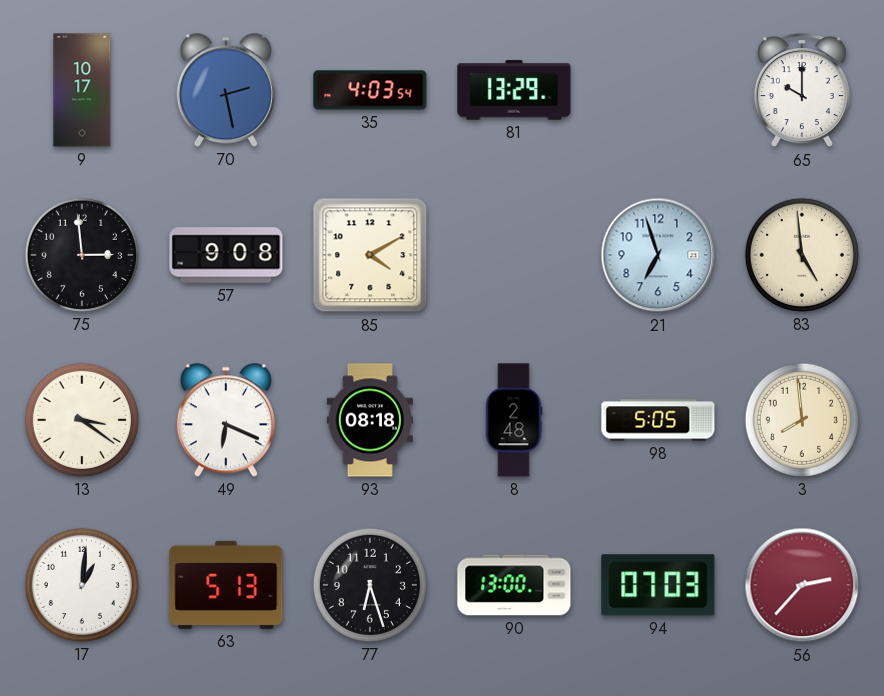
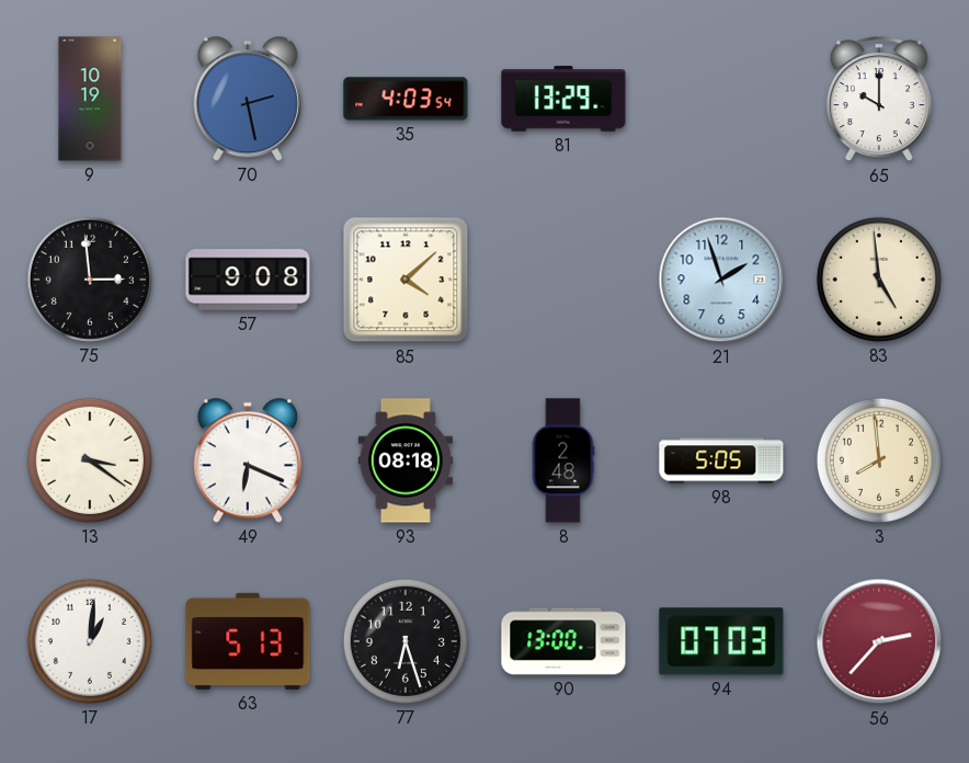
9: 10:17 -> 10:19 (90, 99)
85: 4:10 -> 4:08 (406, 280)
21: 6:57 -> 1:57 (721, 280)
